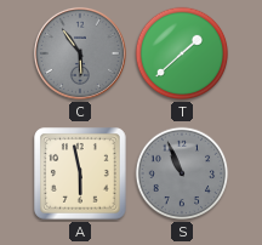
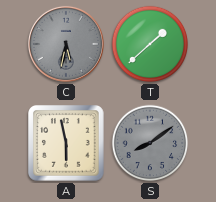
C: 5:54 -> 5:32 (66, 44)
S: 10:56 -> 8:09 (150, 143)
